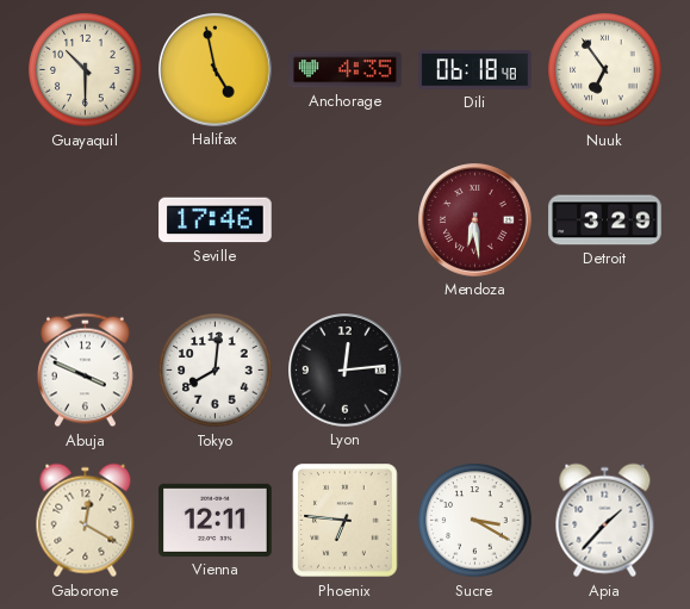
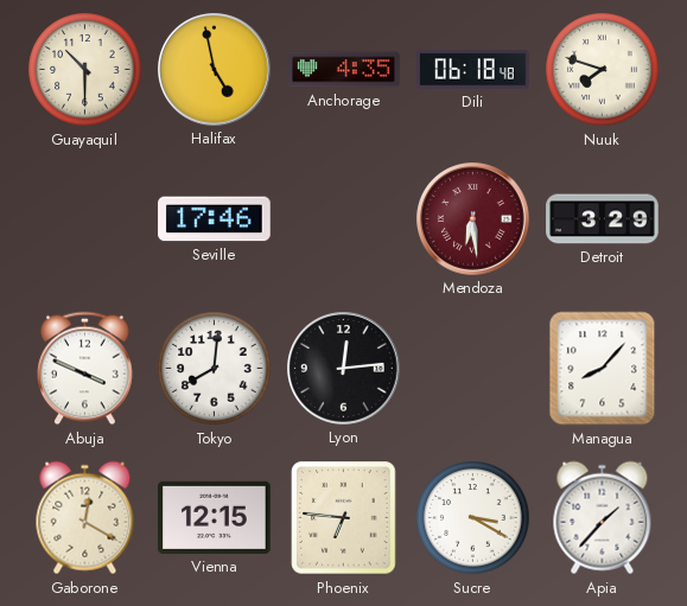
Nuuk: 6:54 -> 7:48 (603, 70)
Managua: none -> 8:07 (603, 369)
Vienna: 12:11 -> 12:15 (215, 517)
